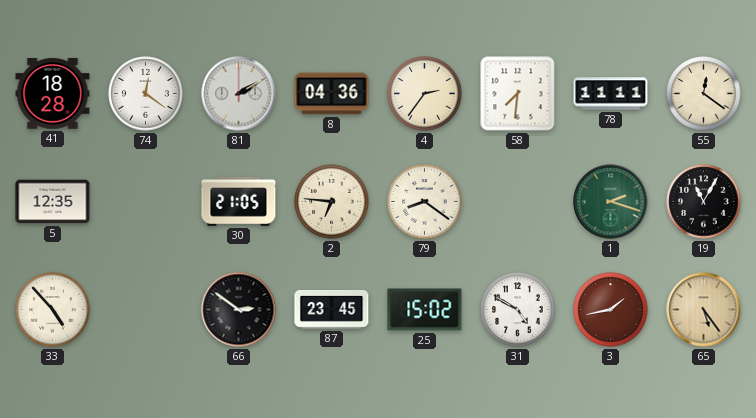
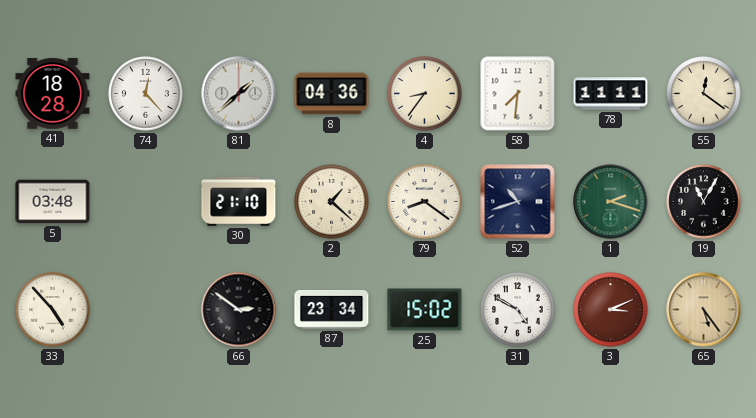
74: 12:21 -> 12:23 (146, 94)
81: 2:10 -> 1:38 (239, 94)
4: 2:36 -> 8:36 (425, 94)
5: 12:35 -> 03:48 (53, 202)
30: 21:05 -> 21:10 (239, 201)
2: 6:46 -> 1:22 (332, 202)
52: none -> 10:42 (518, 202)
87: 23:45 -> 23:34 (332, 309)
3: 1:43 -> 3:11 (611, 310)
